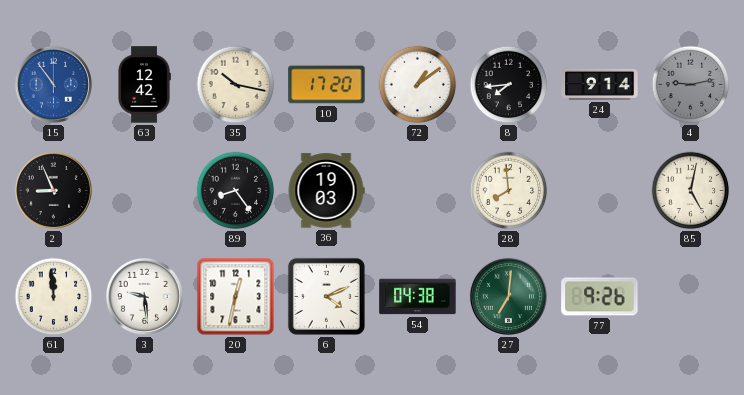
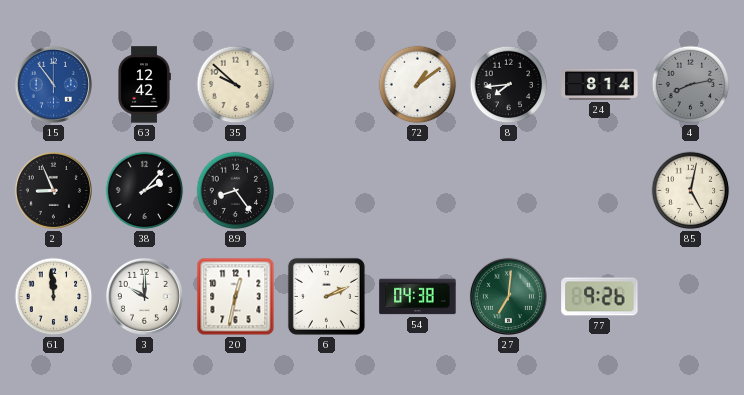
35: 10:17 -> 9:52 (236, 85)
10: 17:20 -> none (327, 85)
24: 9:14 -> 8:14 (600, 84)
4: 9:13 -> 8:13 (691, 85)
38: none -> 2:07 (145, 191)
36: 19:03 -> none (326, 191)
28: 7:59 -> none (509, 191)
3: 9:29 -> 10:00 (144, 296)
6: 4:11 -> 2:11 (326, 296)
